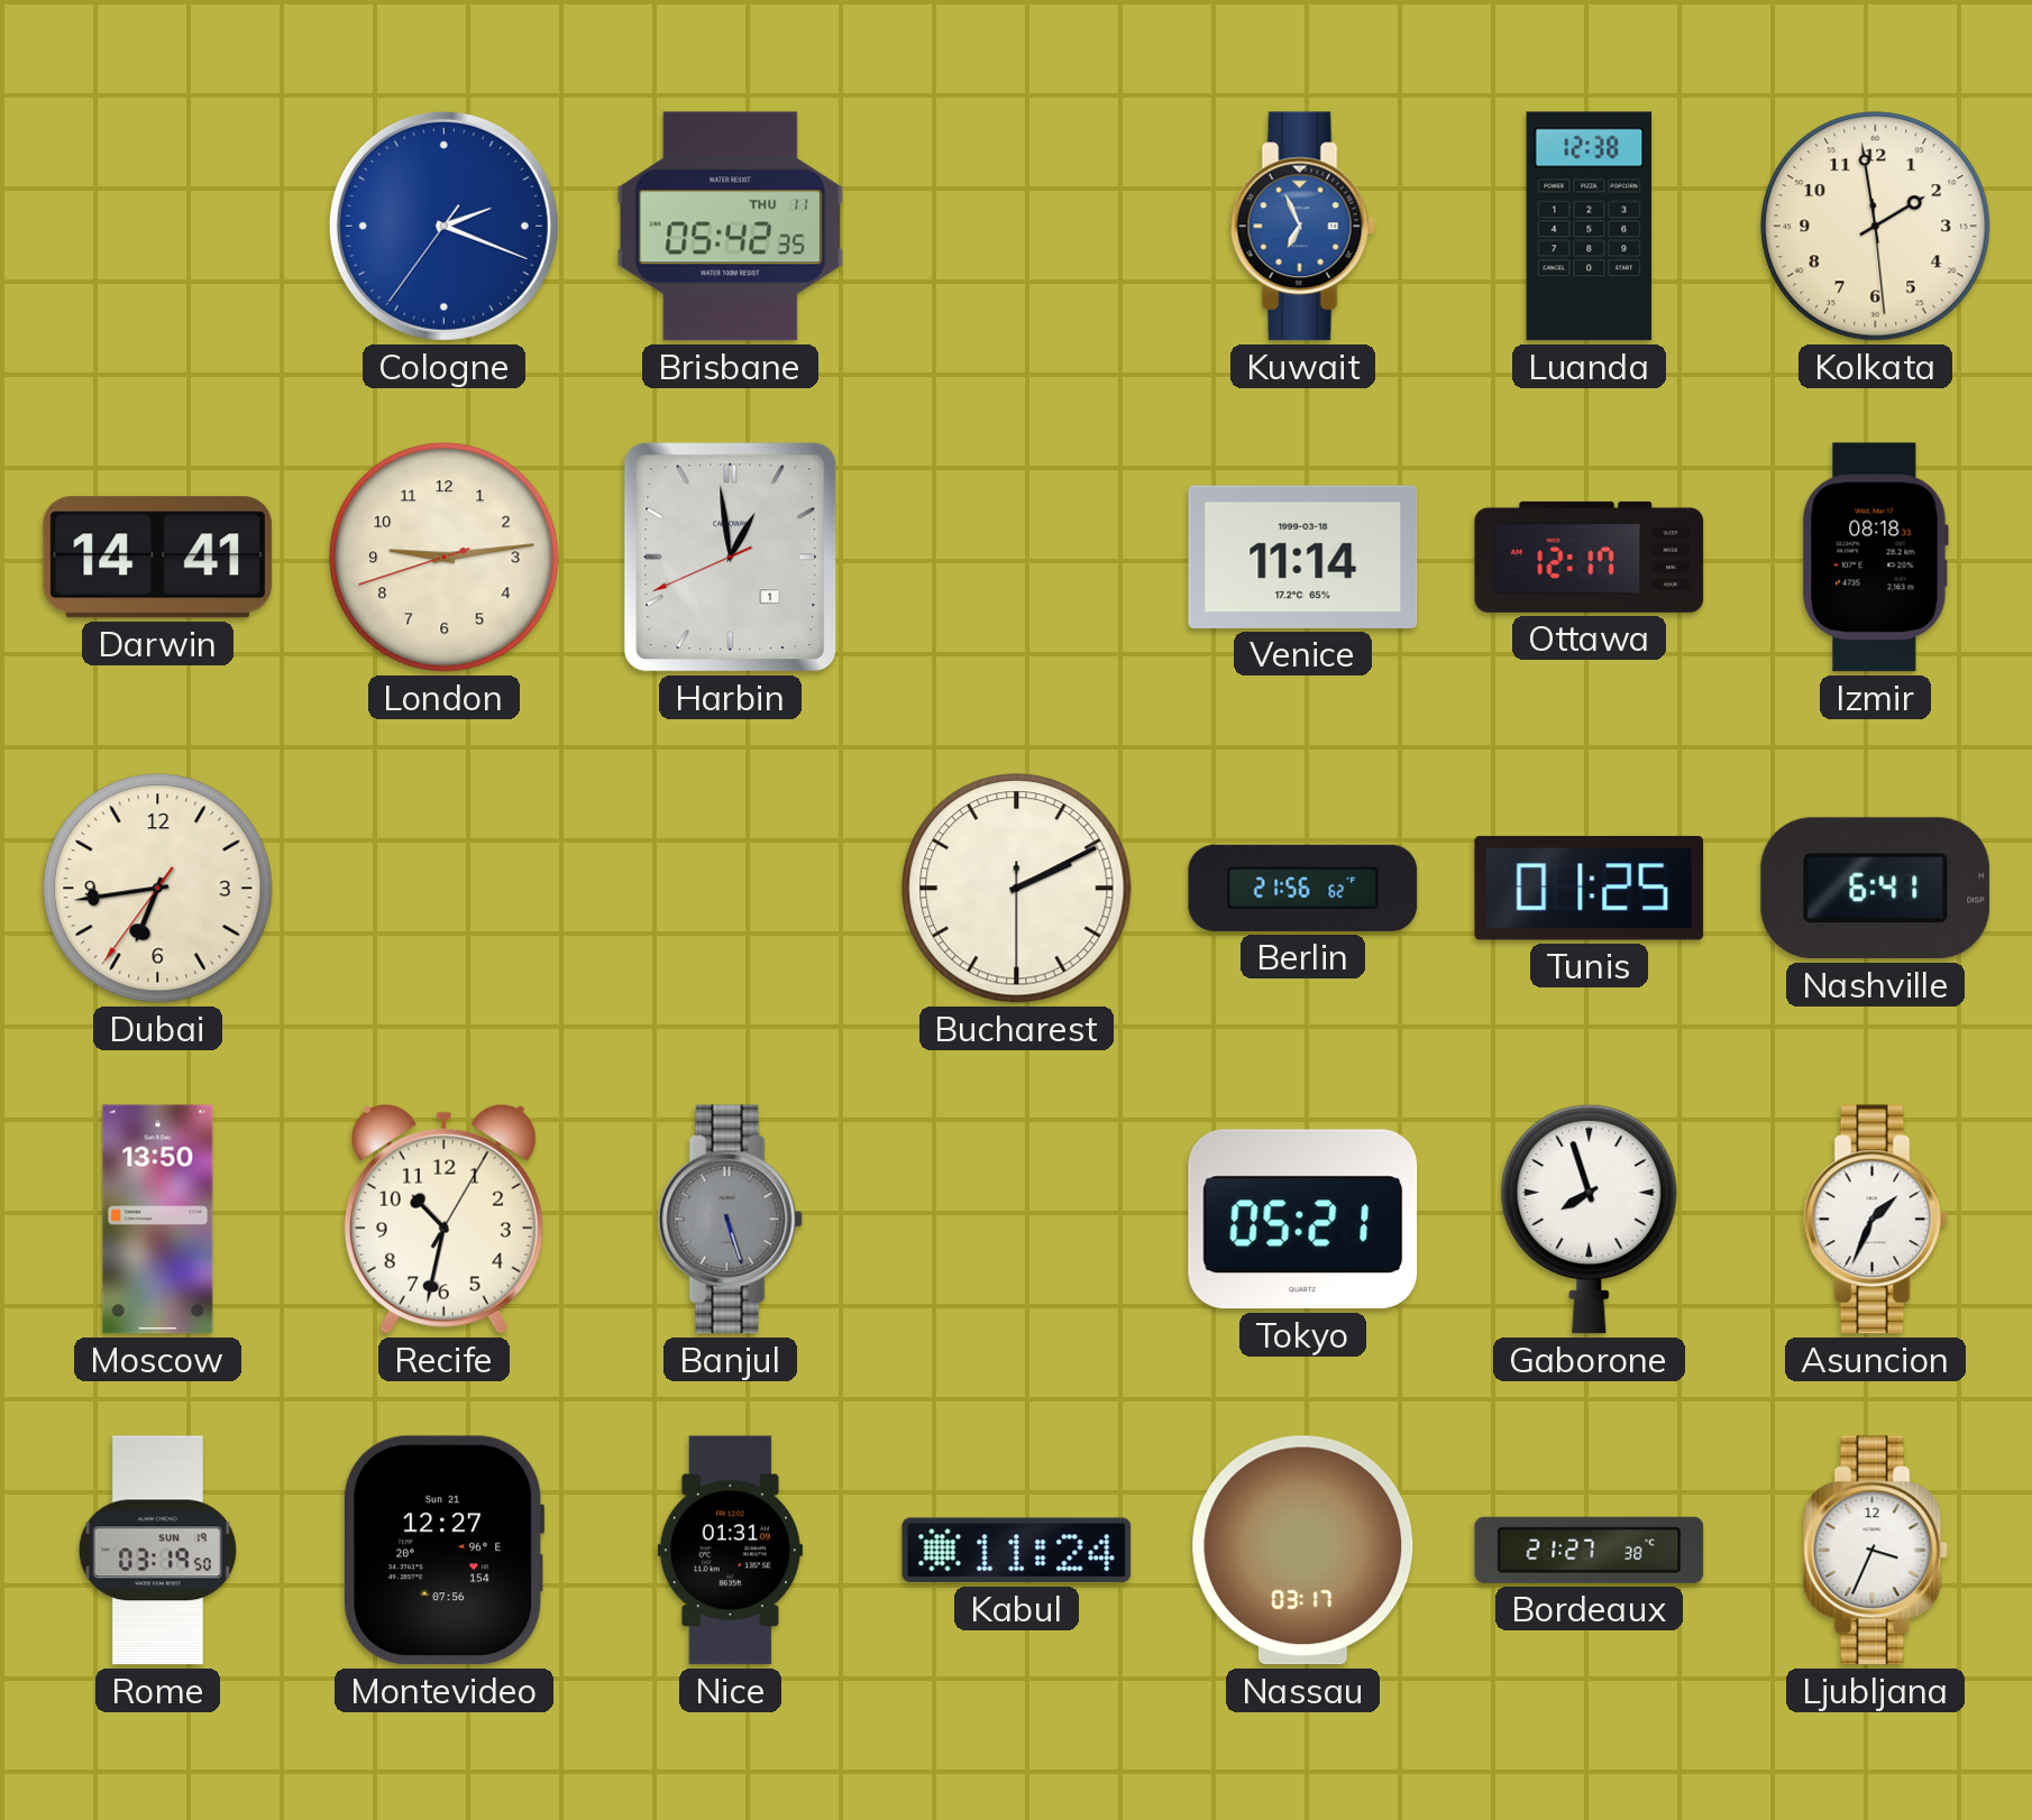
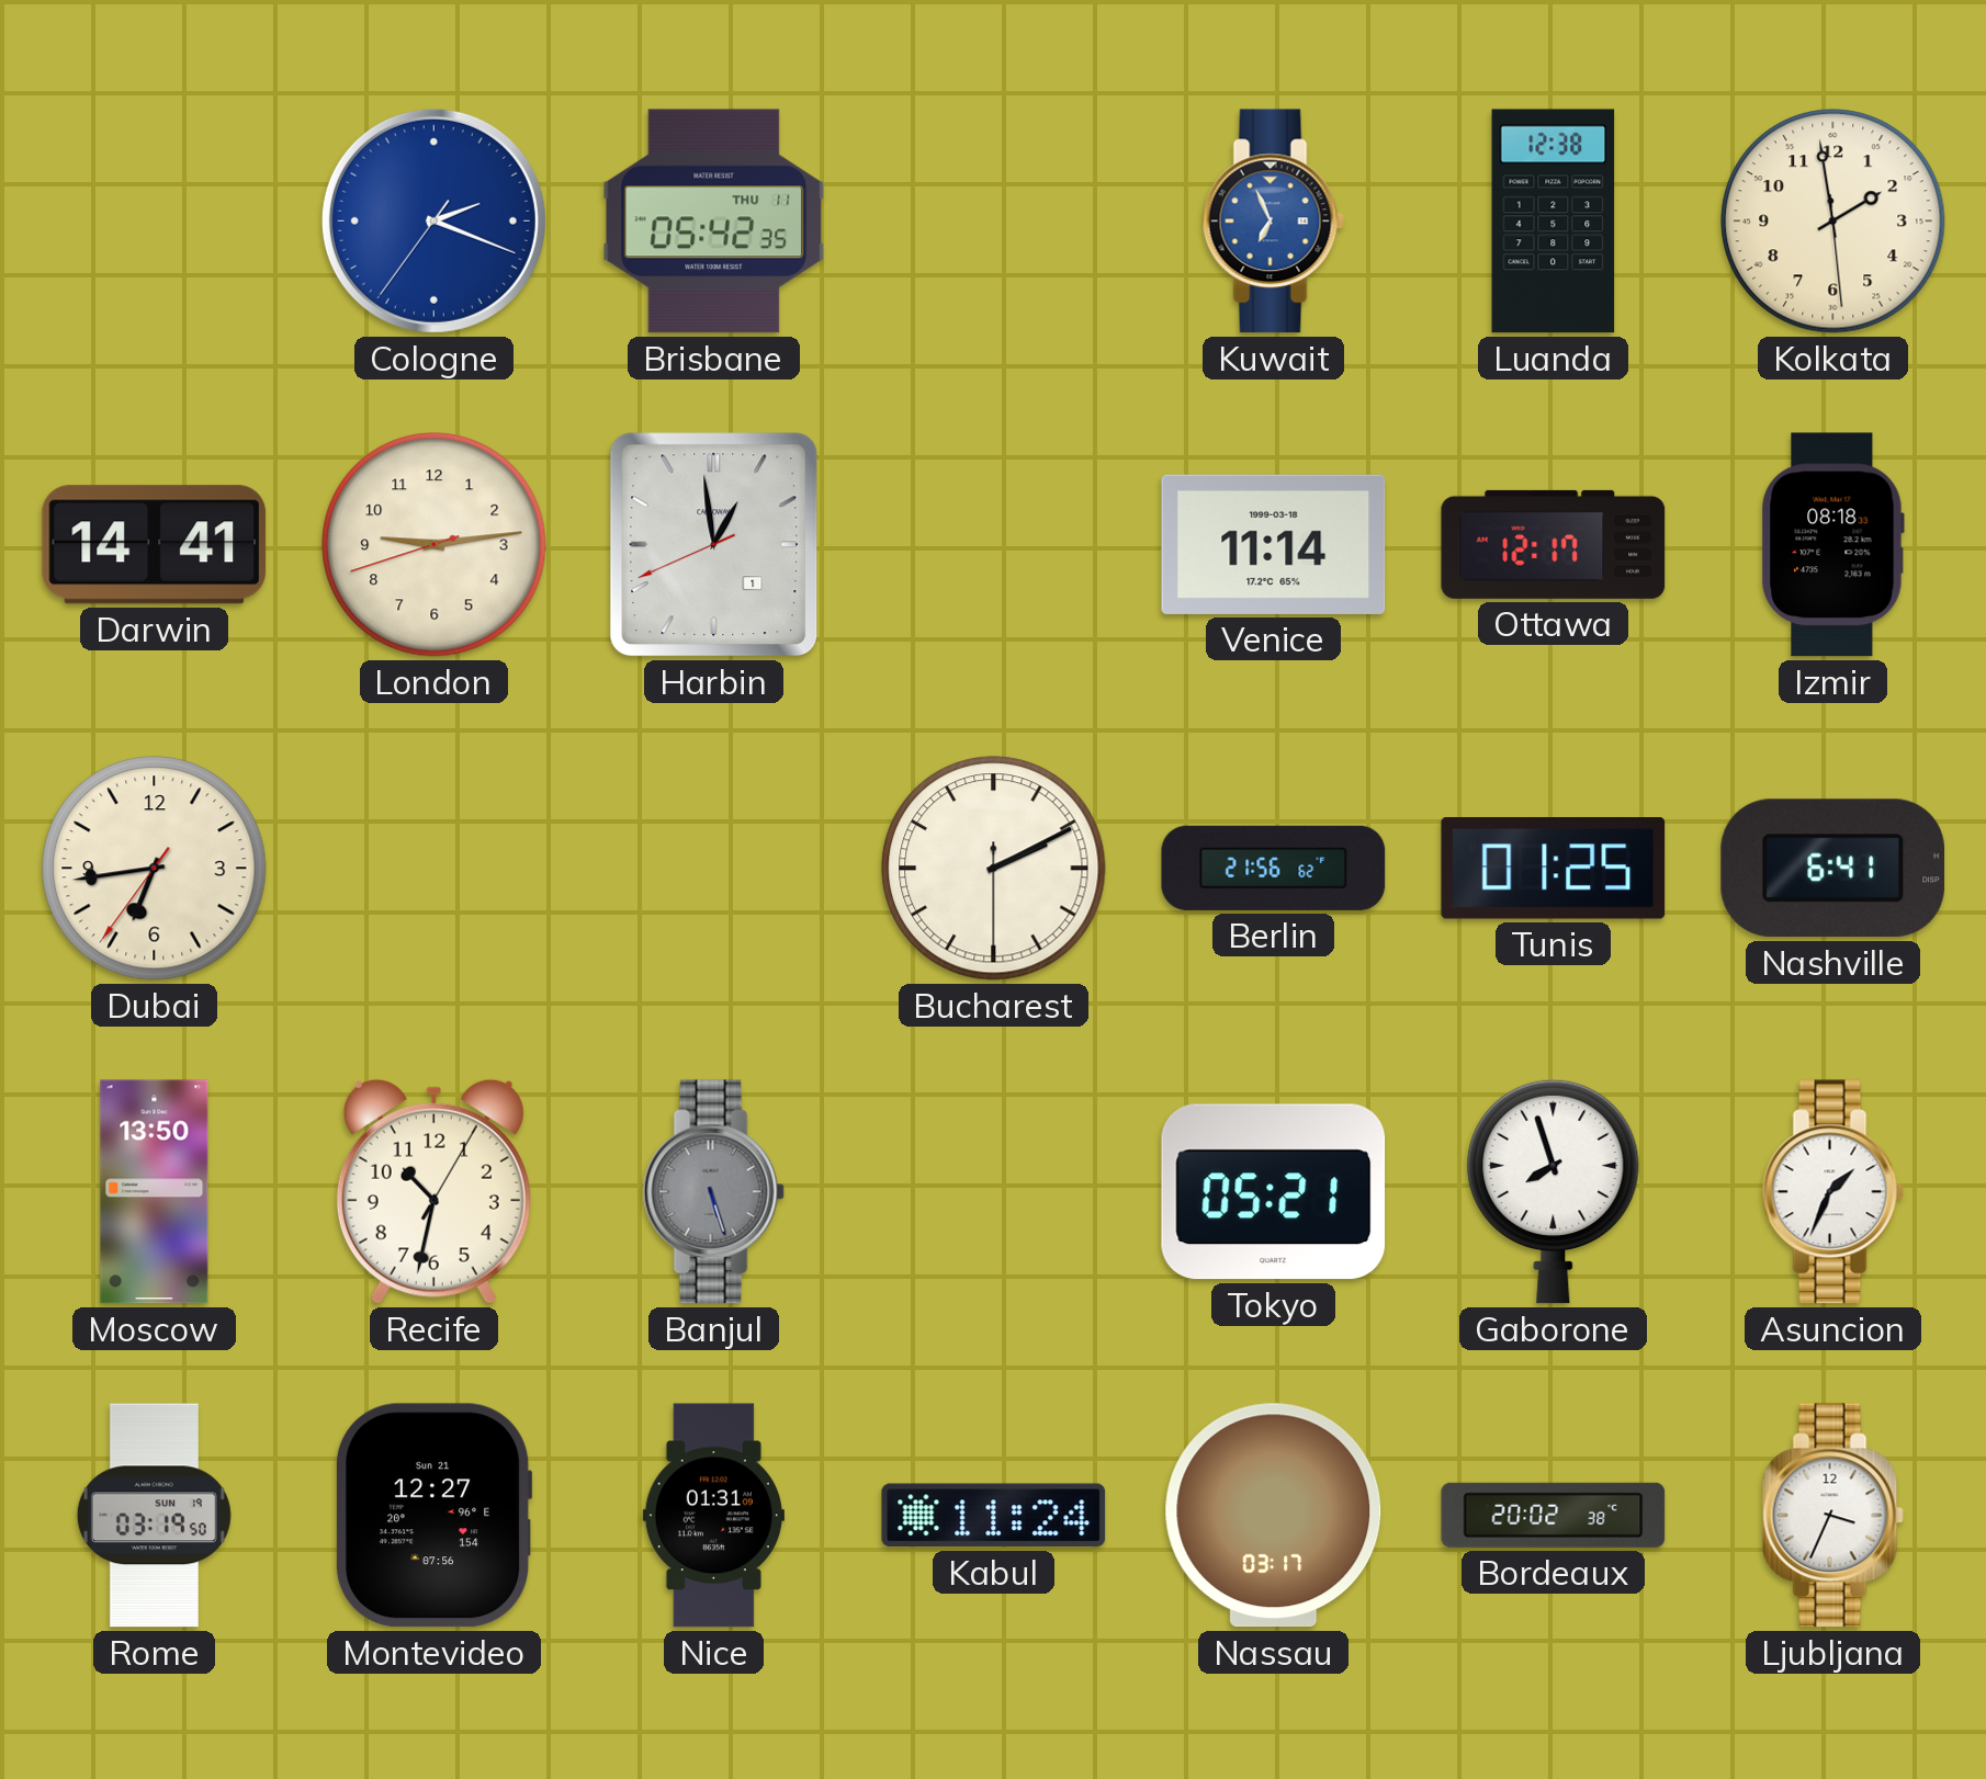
Bordeaux: 21:27 -> 20:02 (1554, 1515)
